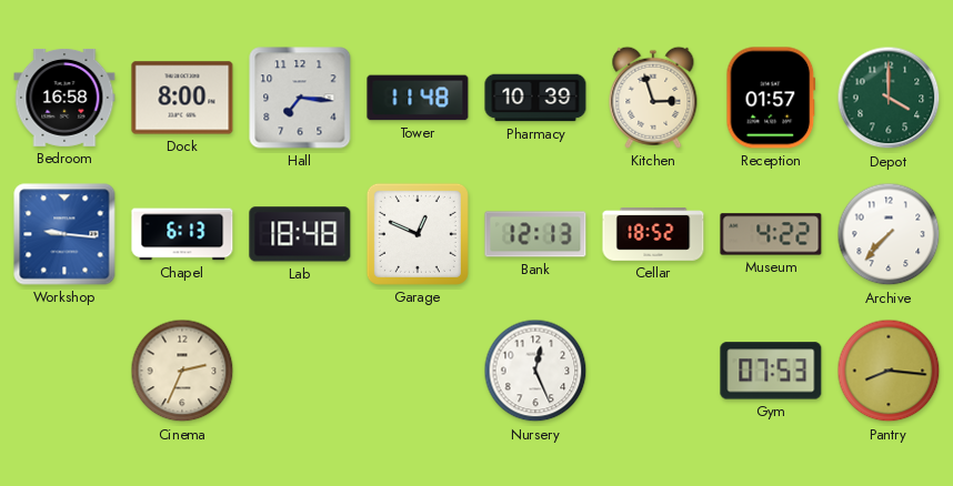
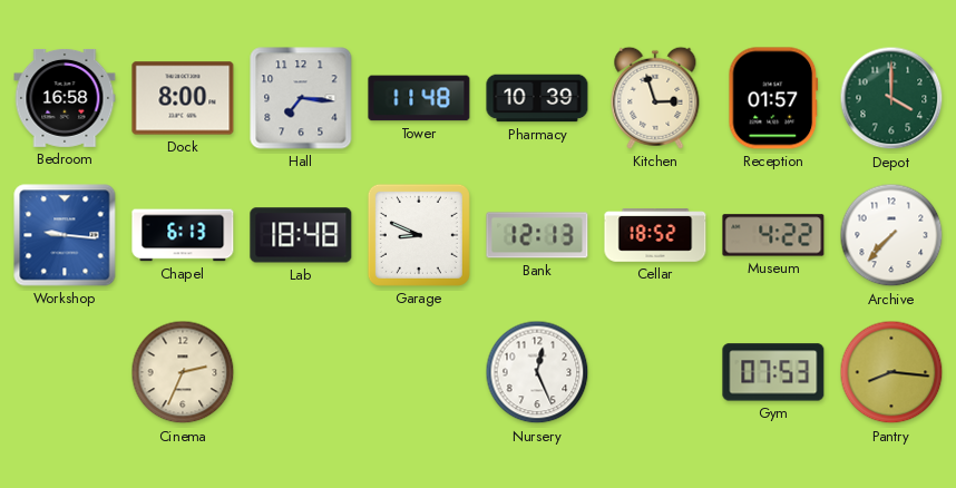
Garage: 12:49 -> 8:49 (419, 235)
